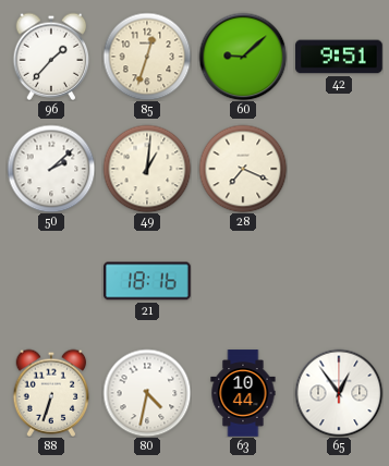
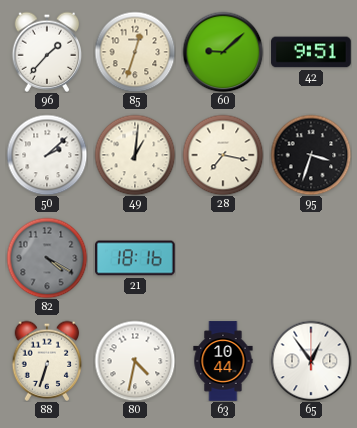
28: 7:19 -> 7:17 (223, 155)
95: none -> 3:33 (311, 155)
82: none -> 4:20 (47, 258)
